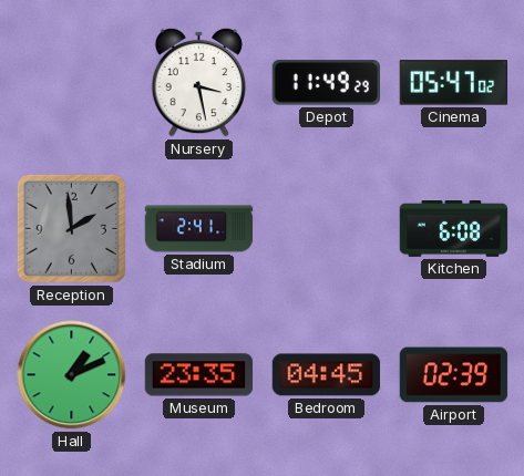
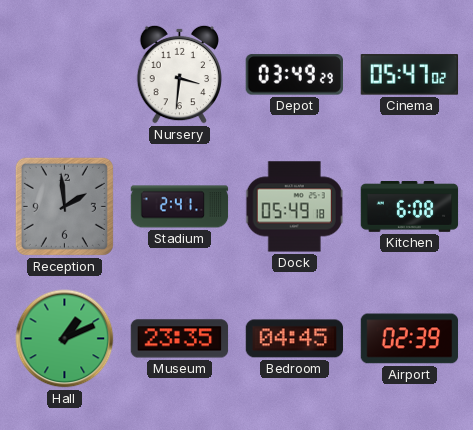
Nursery: 3:28 -> 3:31 (180, 74)
Depot: 11:49 -> 03:49 (294, 75)
Dock: none -> 05:49 (295, 207)
